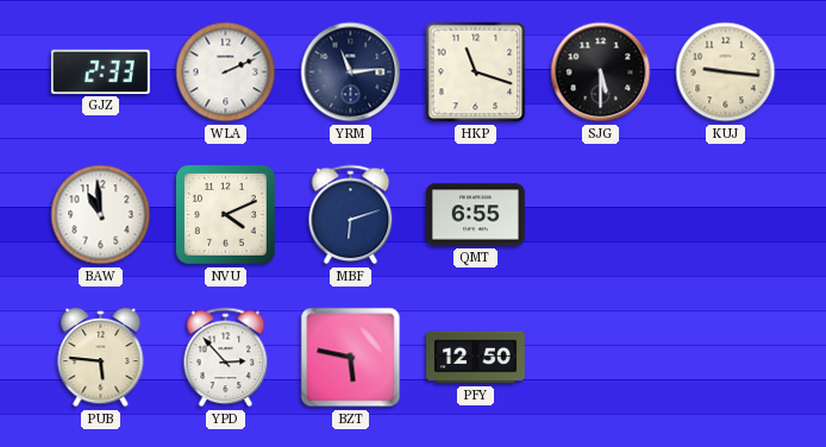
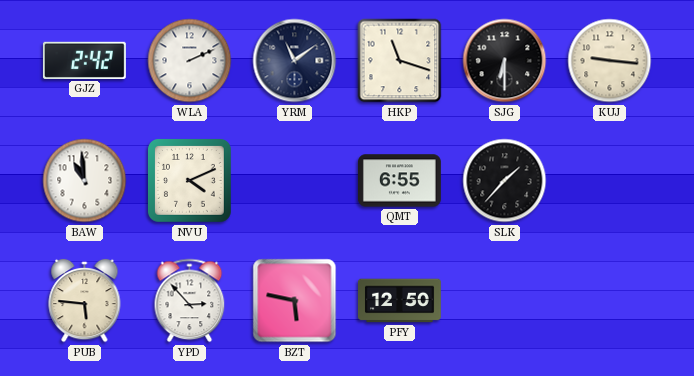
GJZ: 2:33 -> 2:42 (84, 60)
YRM: 11:14 -> 11:09 (295, 61)
SJG: 5:30 -> 6:30 (505, 61)
MBF: 6:12 -> none (351, 215)
SLK: none -> 1:37 (505, 181)
